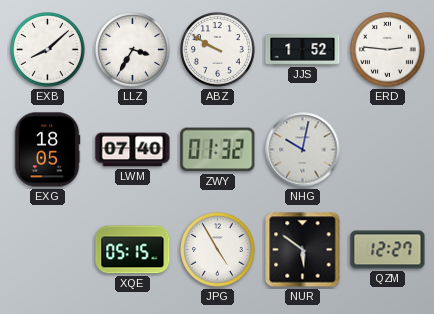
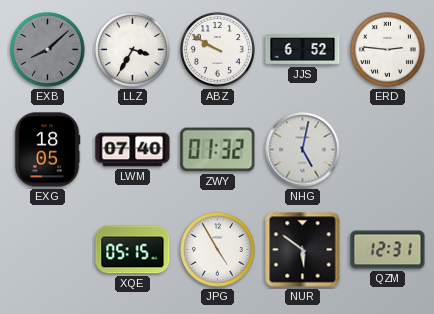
EXB dial: white -> grey (48, 50)
JJS: 1:52 -> 6:52 (303, 50)
NHG: 10:02 -> 5:02 (303, 150)
QZM: 12:27 -> 12:31 (388, 250)
